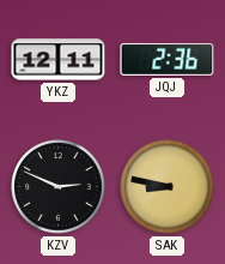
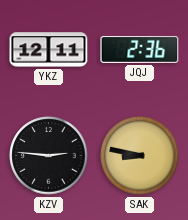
KZV: 2:49 -> 2:46 (49, 156)
